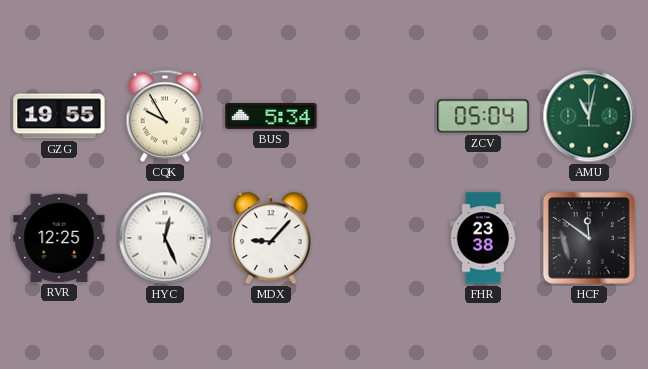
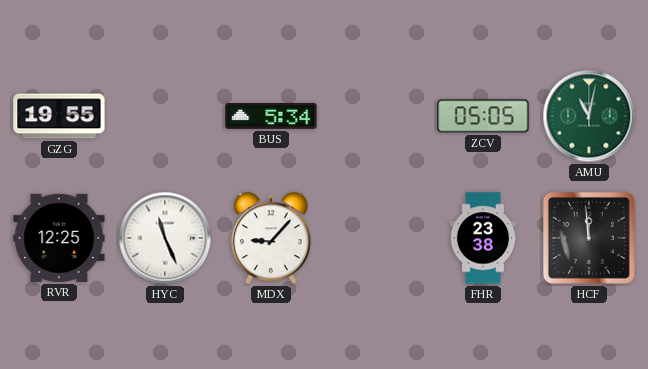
CQK: 9:55 -> none (165, 116)
ZCV: 05:04 -> 05:05 (483, 116)
HYC: 12:26 -> 11:26 (165, 238)
HCF: 11:51 -> 11:59 (589, 238)
